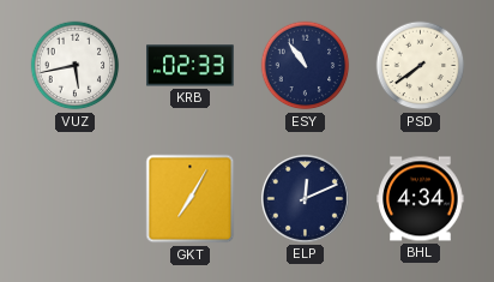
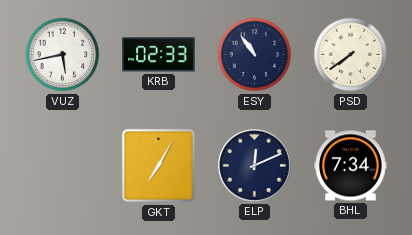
BHL: 4:34 -> 7:34 (351, 166)
